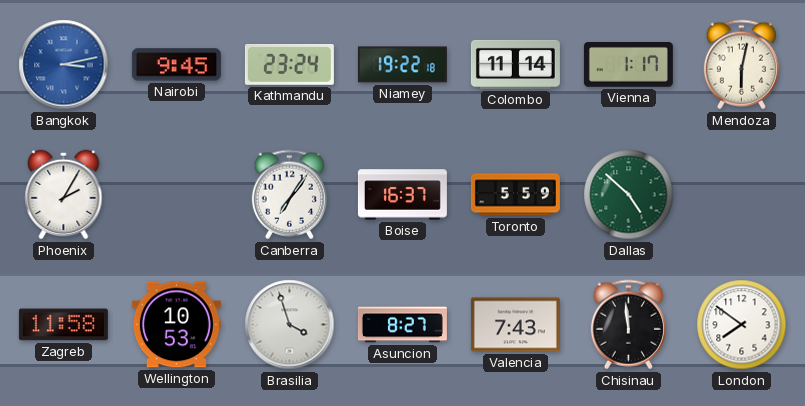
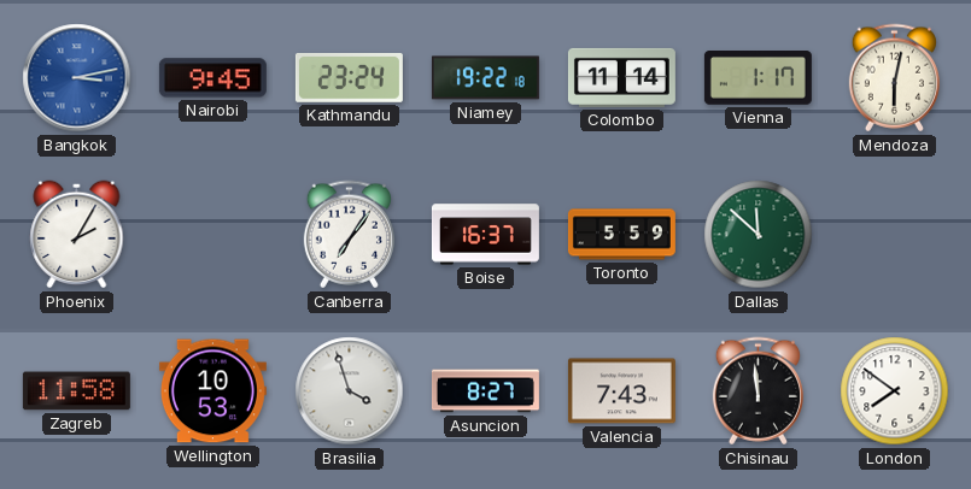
Dallas: 4:52 -> 11:52 (759, 235)
